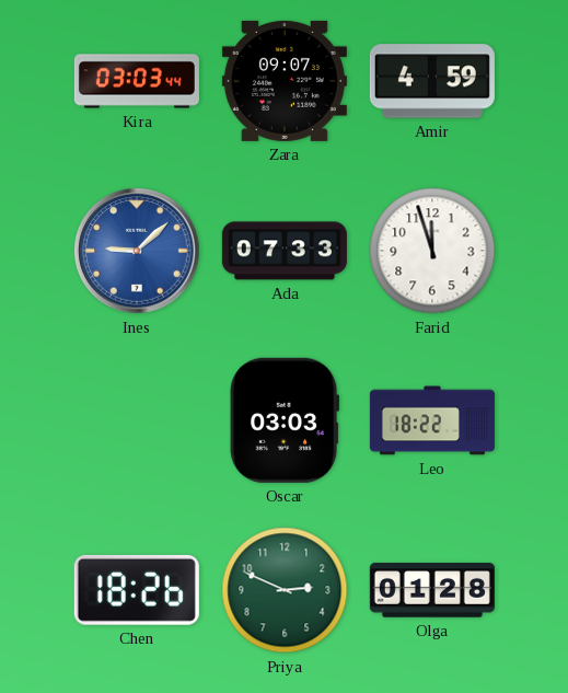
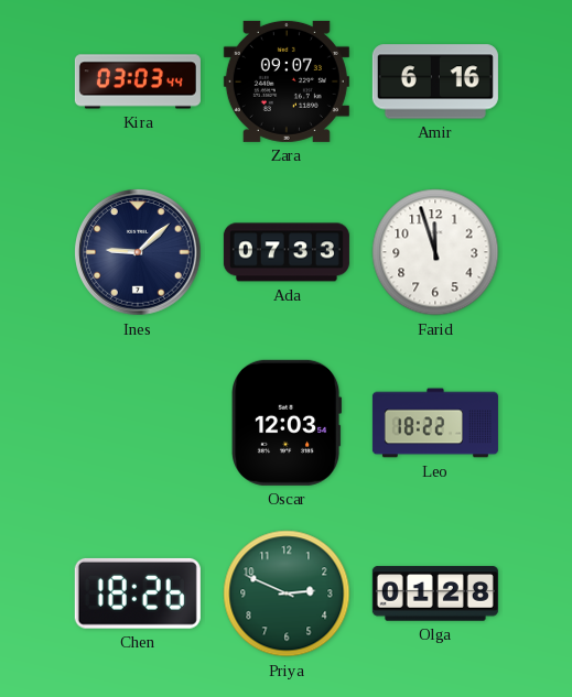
Amir: 4:59 -> 6:16 (435, 81)
Ines dial: blue -> navy (138, 252)
Oscar: 03:03 -> 12:03 (287, 423)
